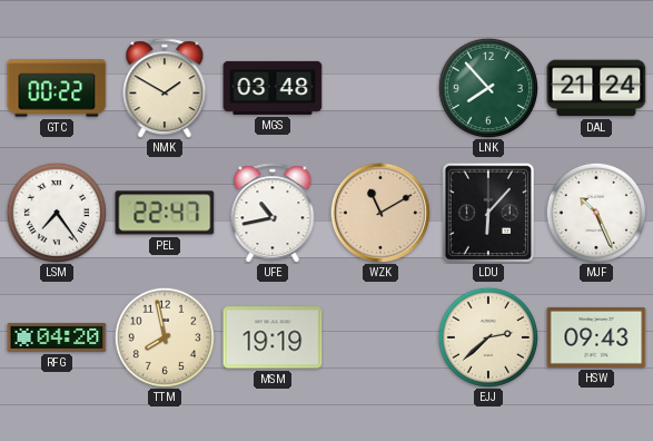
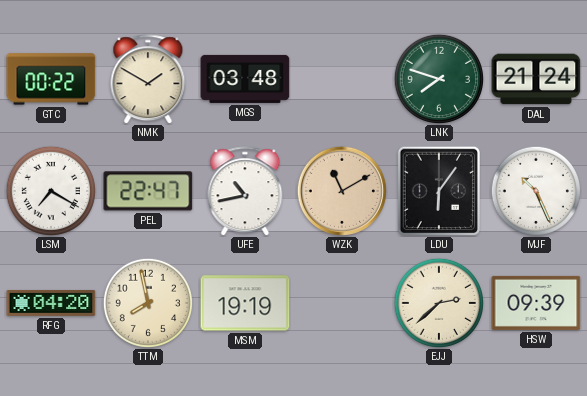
LNK: 7:53 -> 7:48 (439, 79)
LSM: 7:24 -> 7:20 (51, 191)
LDU: 6:07 -> 6:06 (438, 191)
HSW: 09:43 -> 09:39 (536, 303)
